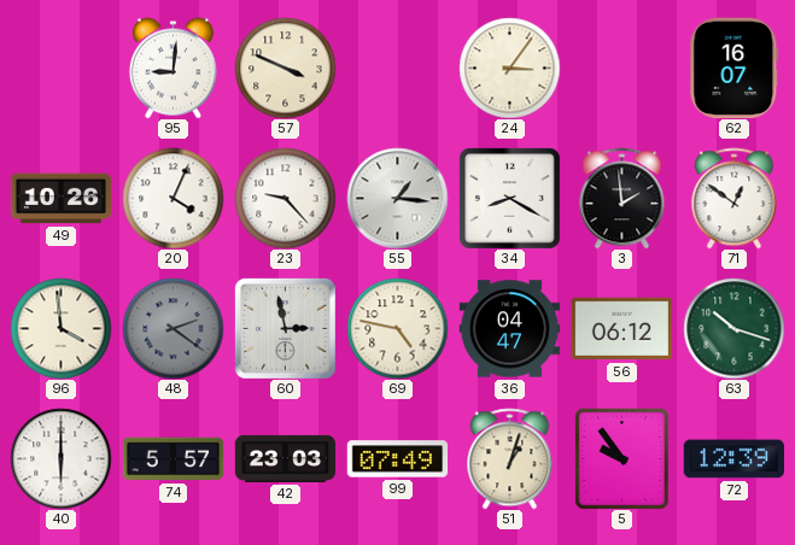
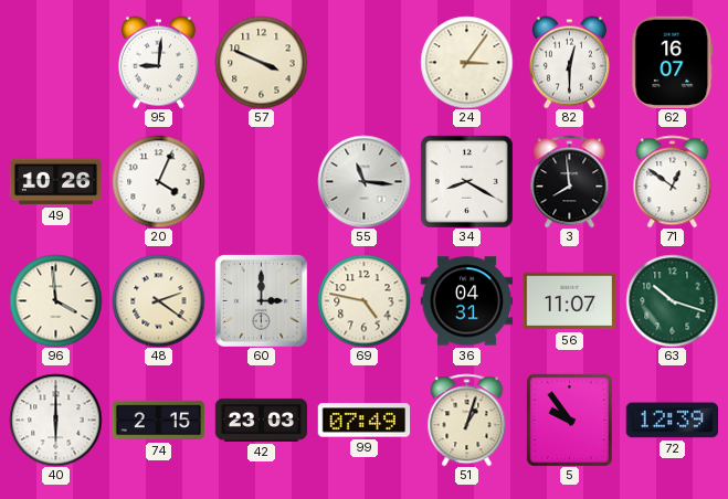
82: none -> 12:30 (569, 62)
23: 9:23 -> none (285, 198)
55: 1:16 -> 11:16 (363, 181)
3: 1:59 -> 7:59 (570, 181)
48 dial: grey -> cream (158, 300)
60: 2:58 -> 3:00 (261, 300)
36: 04:47 -> 04:31 (466, 301)
56: 06:12 -> 11:07 (569, 301)
74: 5:57 -> 2:15 (158, 421)
